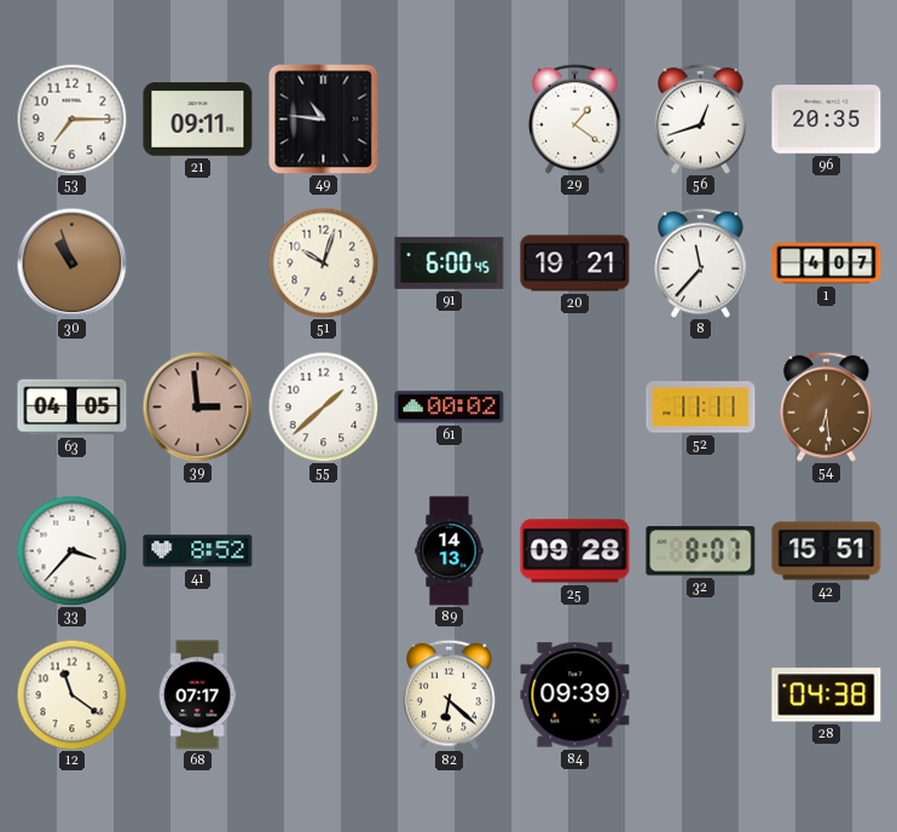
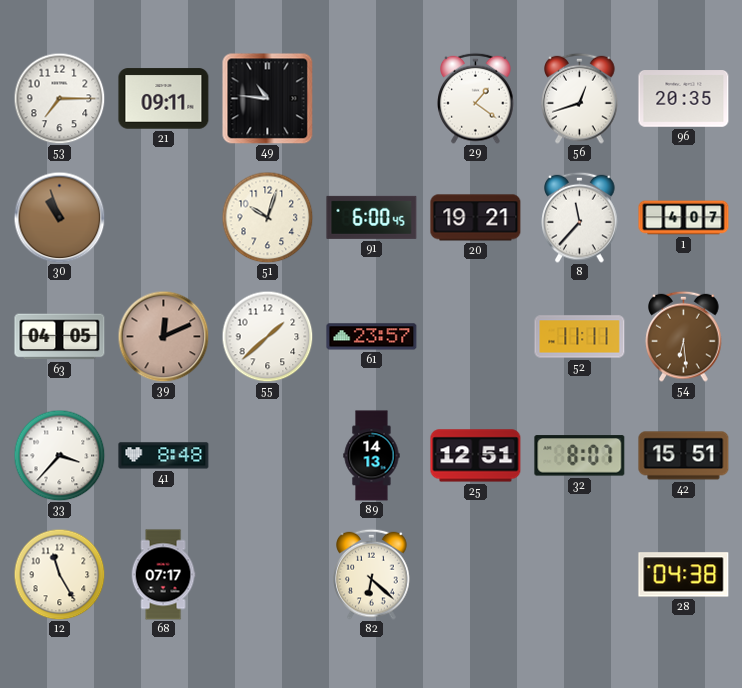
39: 2:59 -> 12:11 (163, 336)
61: 00:02 -> 23:57 (372, 337)
41: 8:52 -> 8:48 (164, 456)
25: 09:28 -> 12:51 (476, 456)
12: 11:21 -> 11:25 (59, 574)
84: 09:39 -> none (575, 695)
